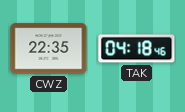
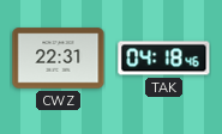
CWZ: 22:35 -> 22:31 (59, 59)
